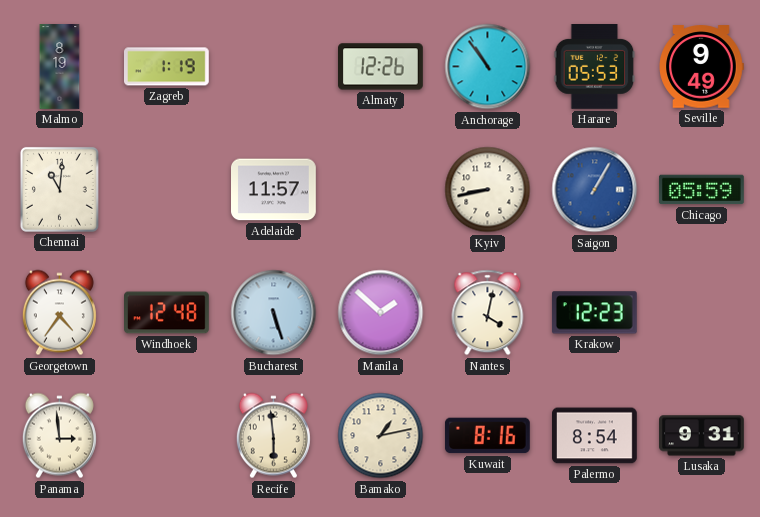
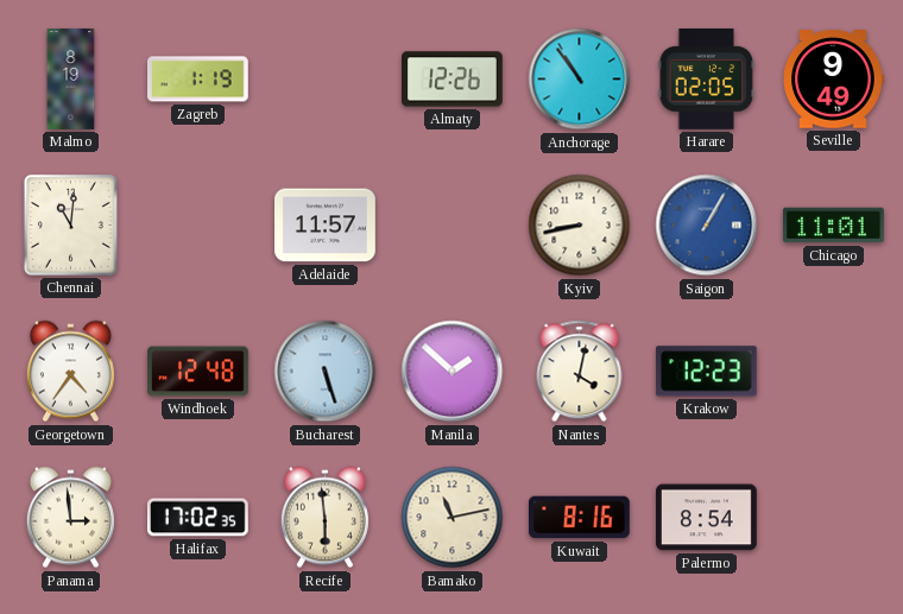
Harare: 05:53 -> 02:05 (707, 80)
Chicago: 05:59 -> 11:01 (834, 226)
Halifax: none -> 17:02 (197, 518)
Bamako: 1:13 -> 11:13 (453, 518)
Lusaka: 9:31 -> none (702, 436)
